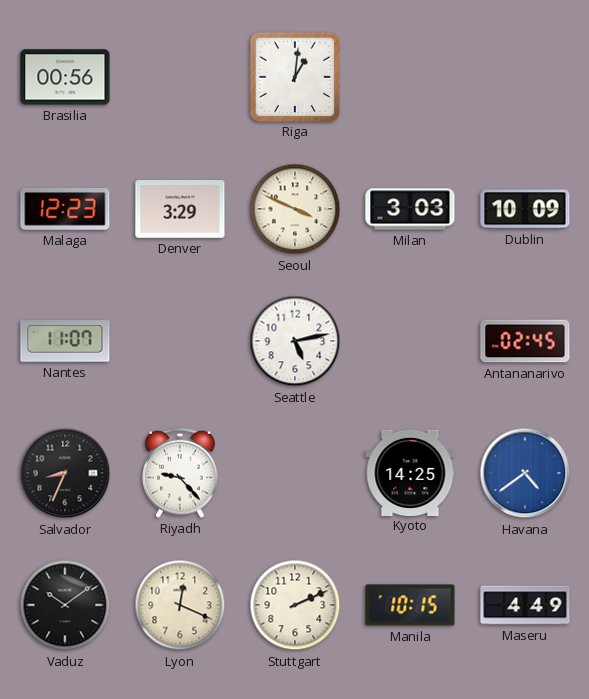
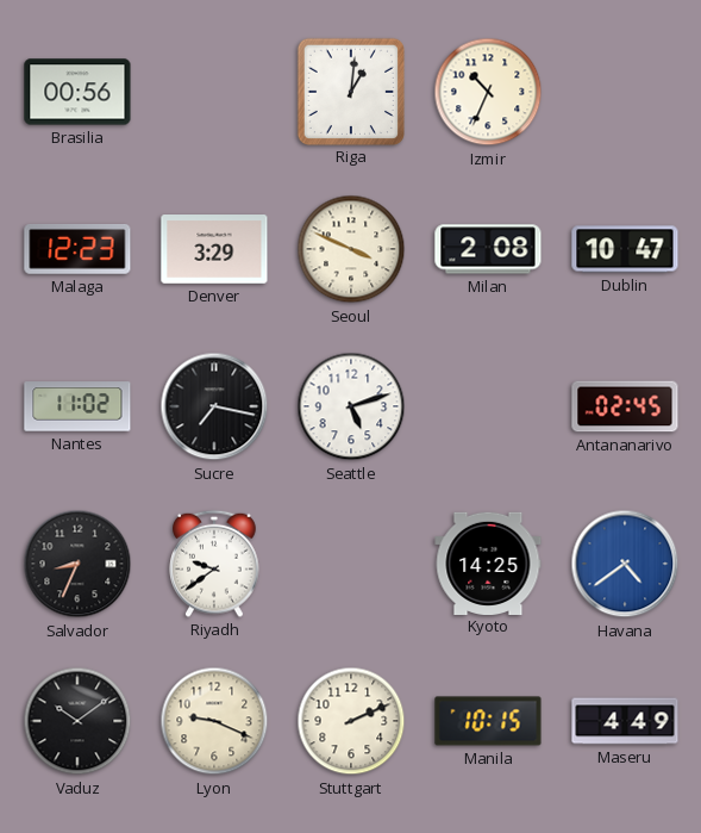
Izmir: none -> 10:34 (488, 92)
Milan: 3:03 -> 2:08 (488, 249)
Dublin: 10:09 -> 10:47 (625, 249)
Nantes: 11:07 -> 11:02 (77, 406)
Sucre: none -> 7:17 (214, 406)
Seattle: 5:13 -> 5:12 (351, 406)
Riyadh: 9:23 -> 9:39 (214, 564)
Lyon: 12:19 -> 9:19 (214, 721)
